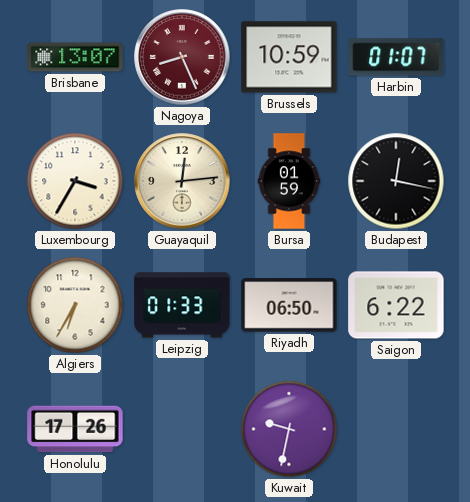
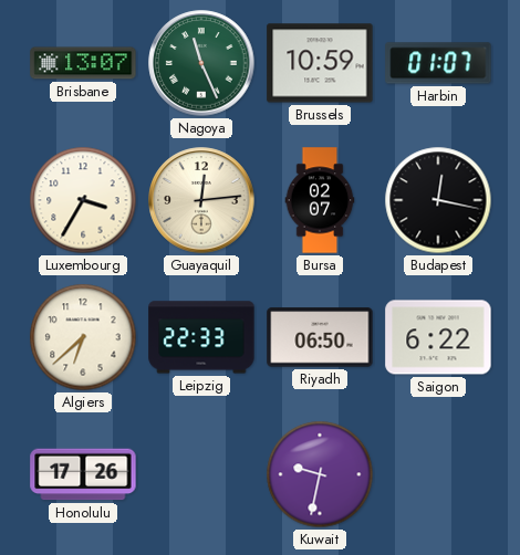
Nagoya: 8:26 -> 11:26 (201, 63)
Nagoya dial: burgundy -> green (201, 63)
Bursa: 01:59 -> 02:07 (320, 200)
Algiers: 6:35 -> 6:38 (83, 337)
Leipzig: 01:33 -> 22:33 (201, 337)
